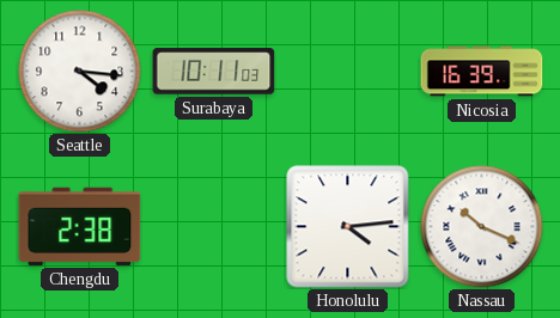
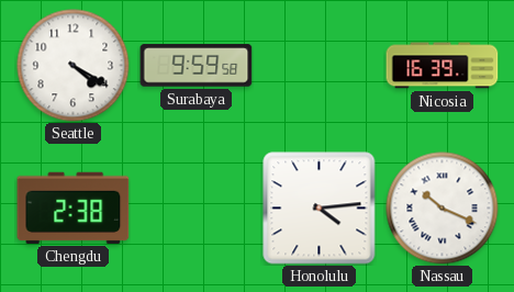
Seattle: 4:16 -> 4:20 (74, 66)
Surabaya: 10:11 -> 9:59 (197, 66)
